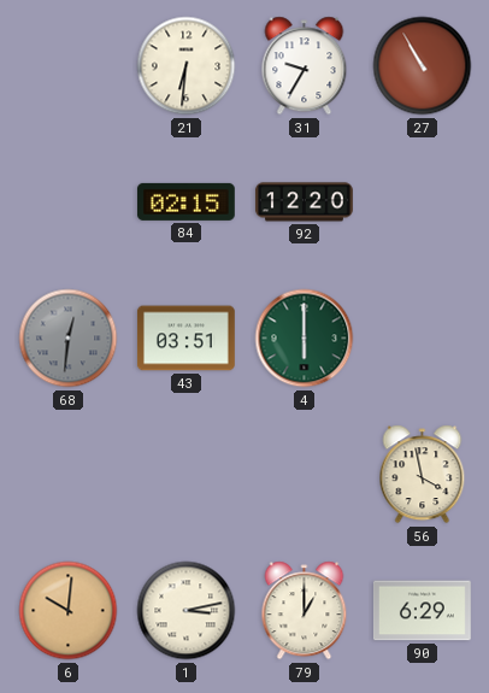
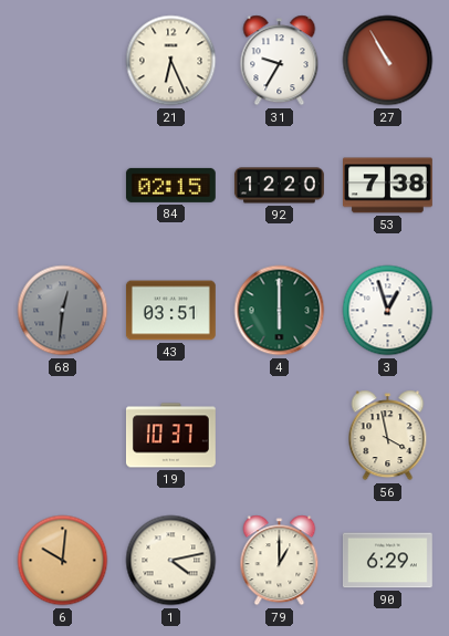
21: 6:31 -> 6:26 (171, 61)
53: none -> 7:38 (388, 186)
3: none -> 12:57 (388, 311)
19: none -> 10:37 (170, 436)
1: 3:13 -> 4:13 (171, 561)
